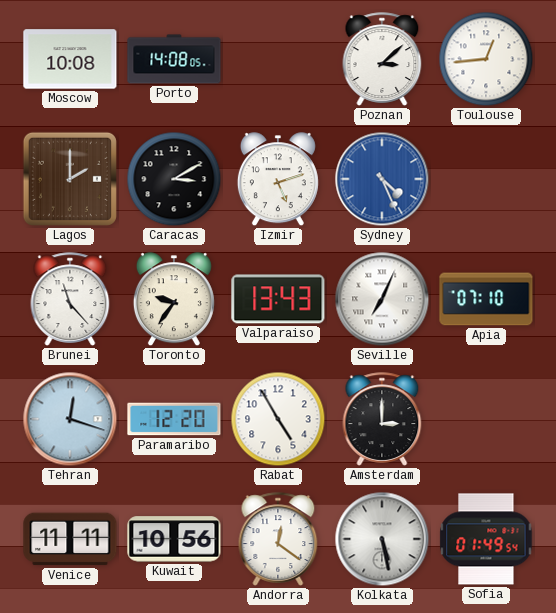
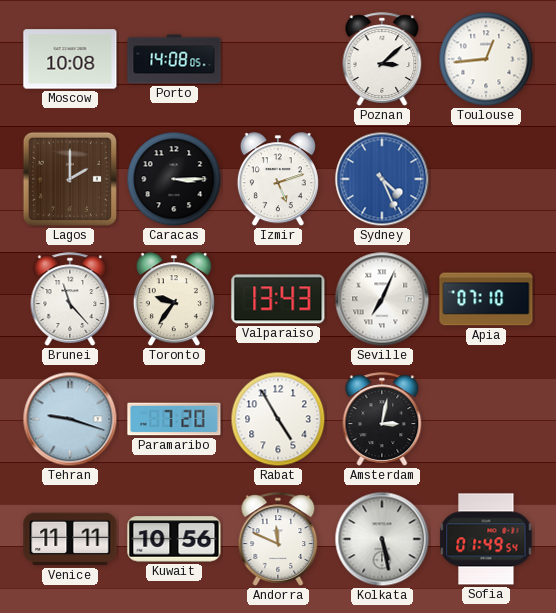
Caracas: 3:10 -> 3:15 (174, 179)
Tehran: 12:18 -> 9:18 (70, 419)
Paramaribo: 12:20 -> 7:20 (174, 419)
Amsterdam: 3:00 -> 3:02 (382, 419)
Andorra: 12:21 -> 11:49 (278, 539)
